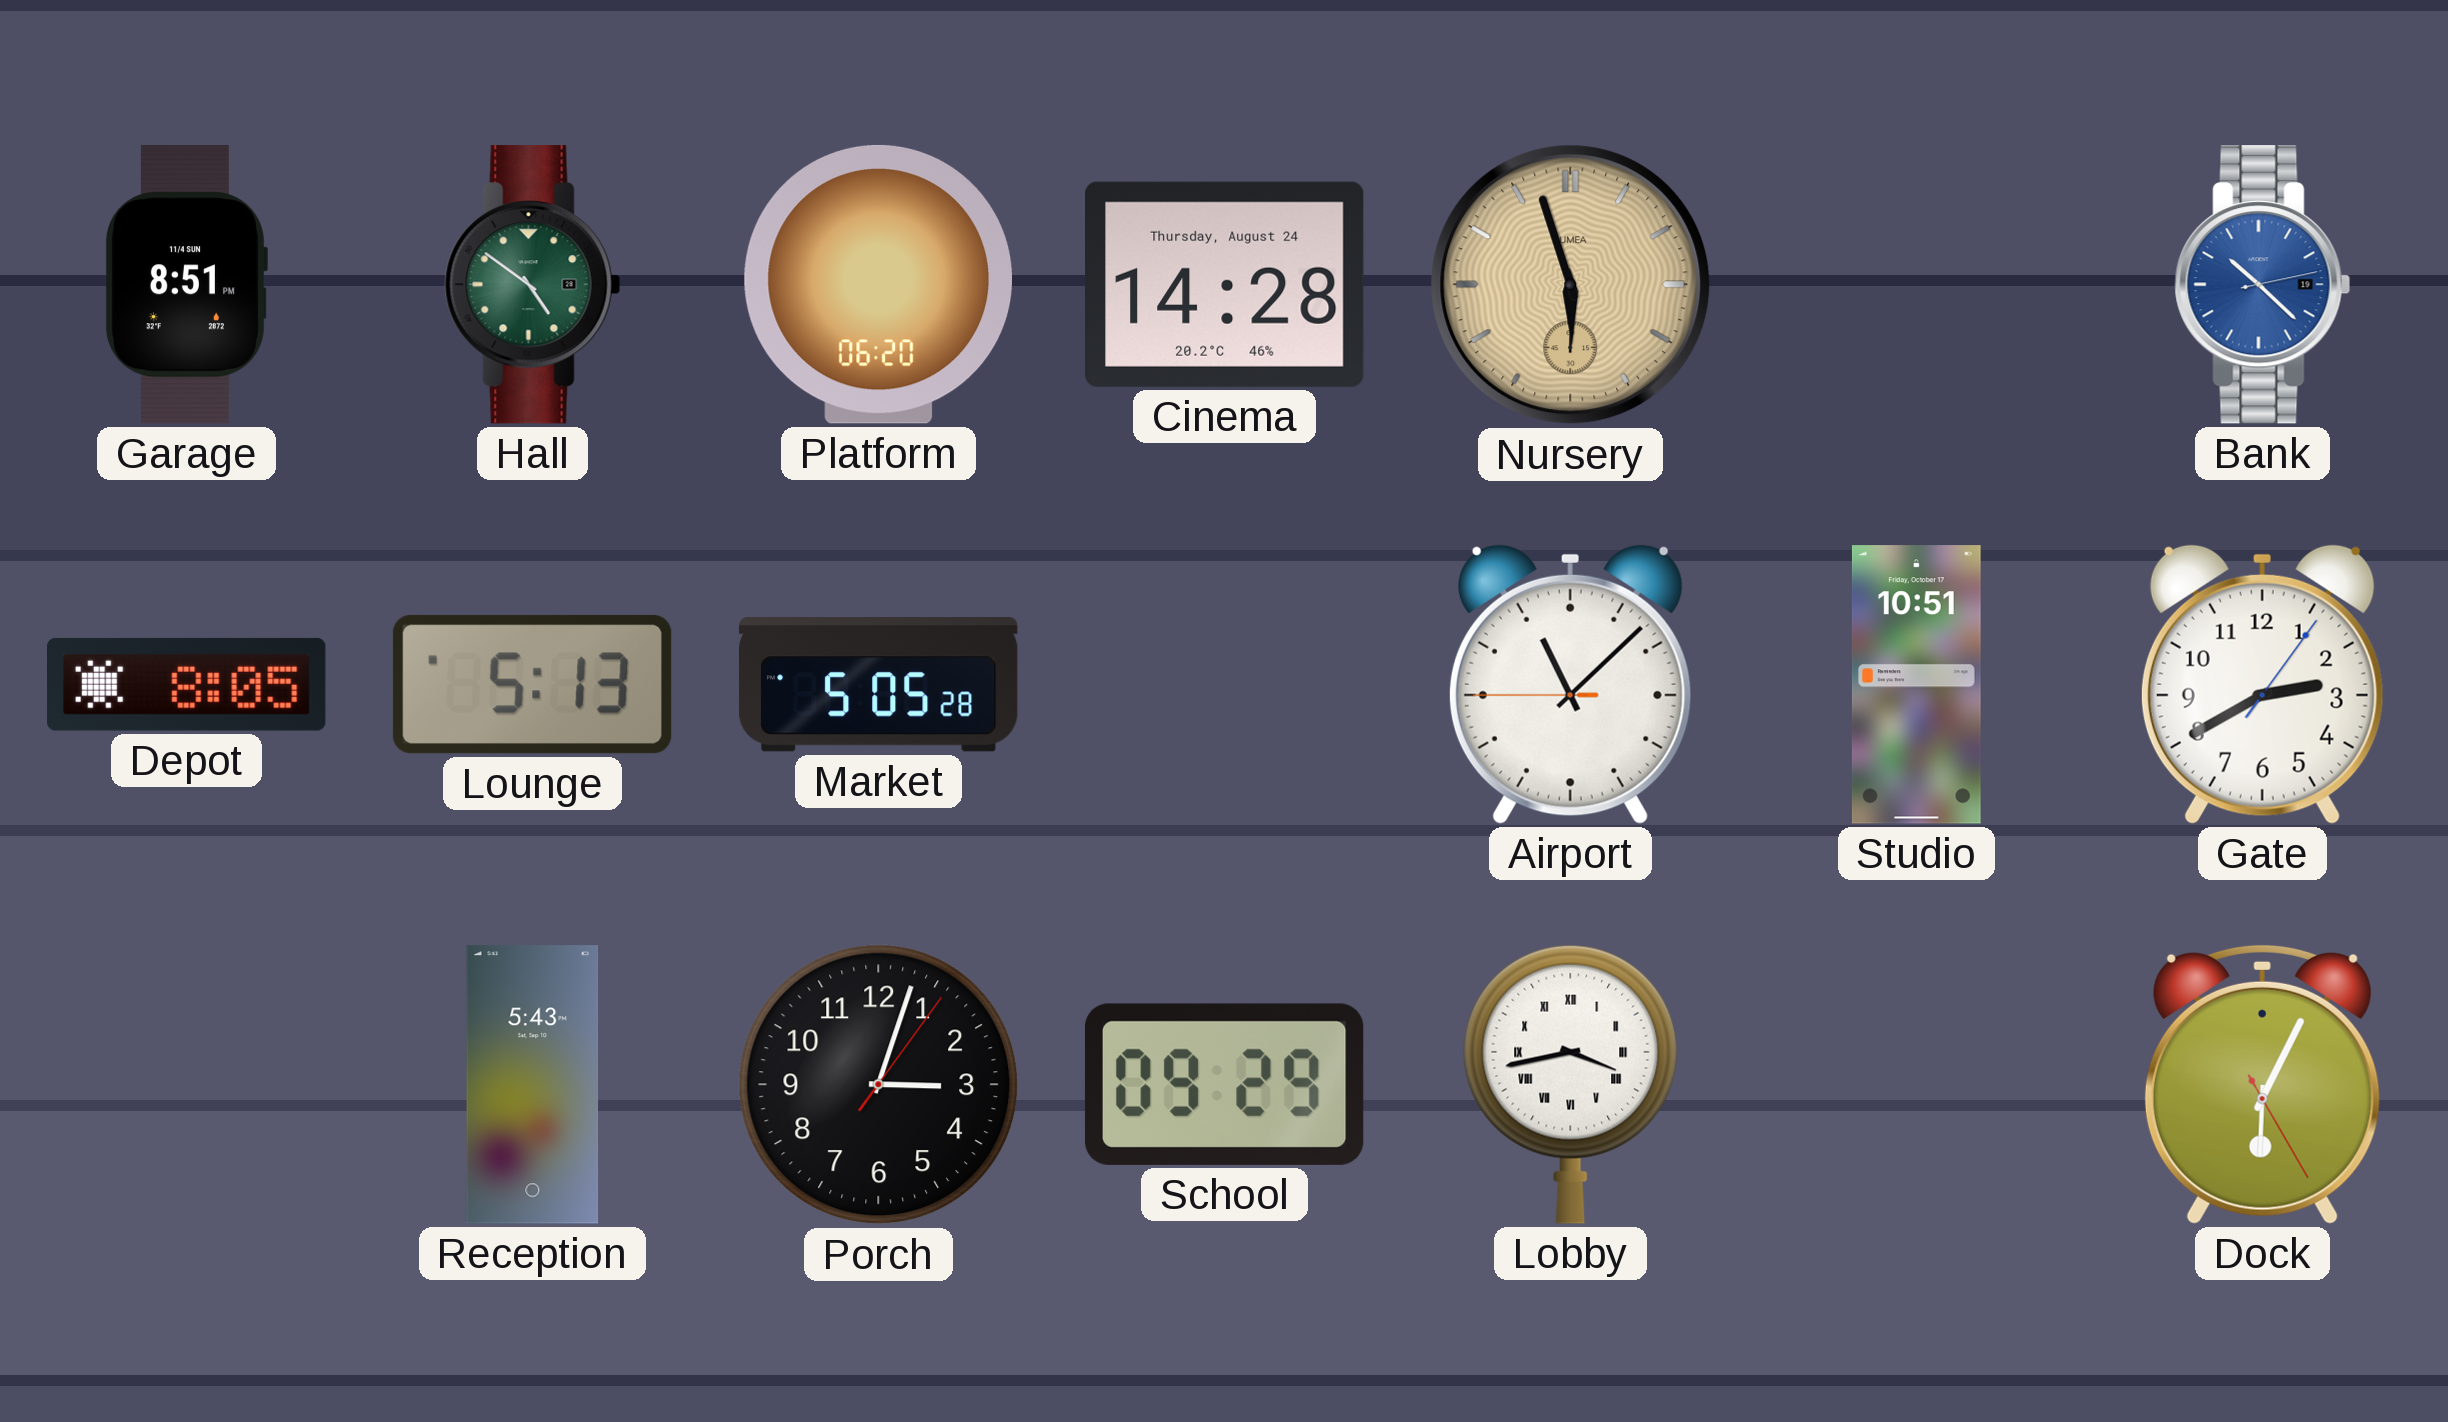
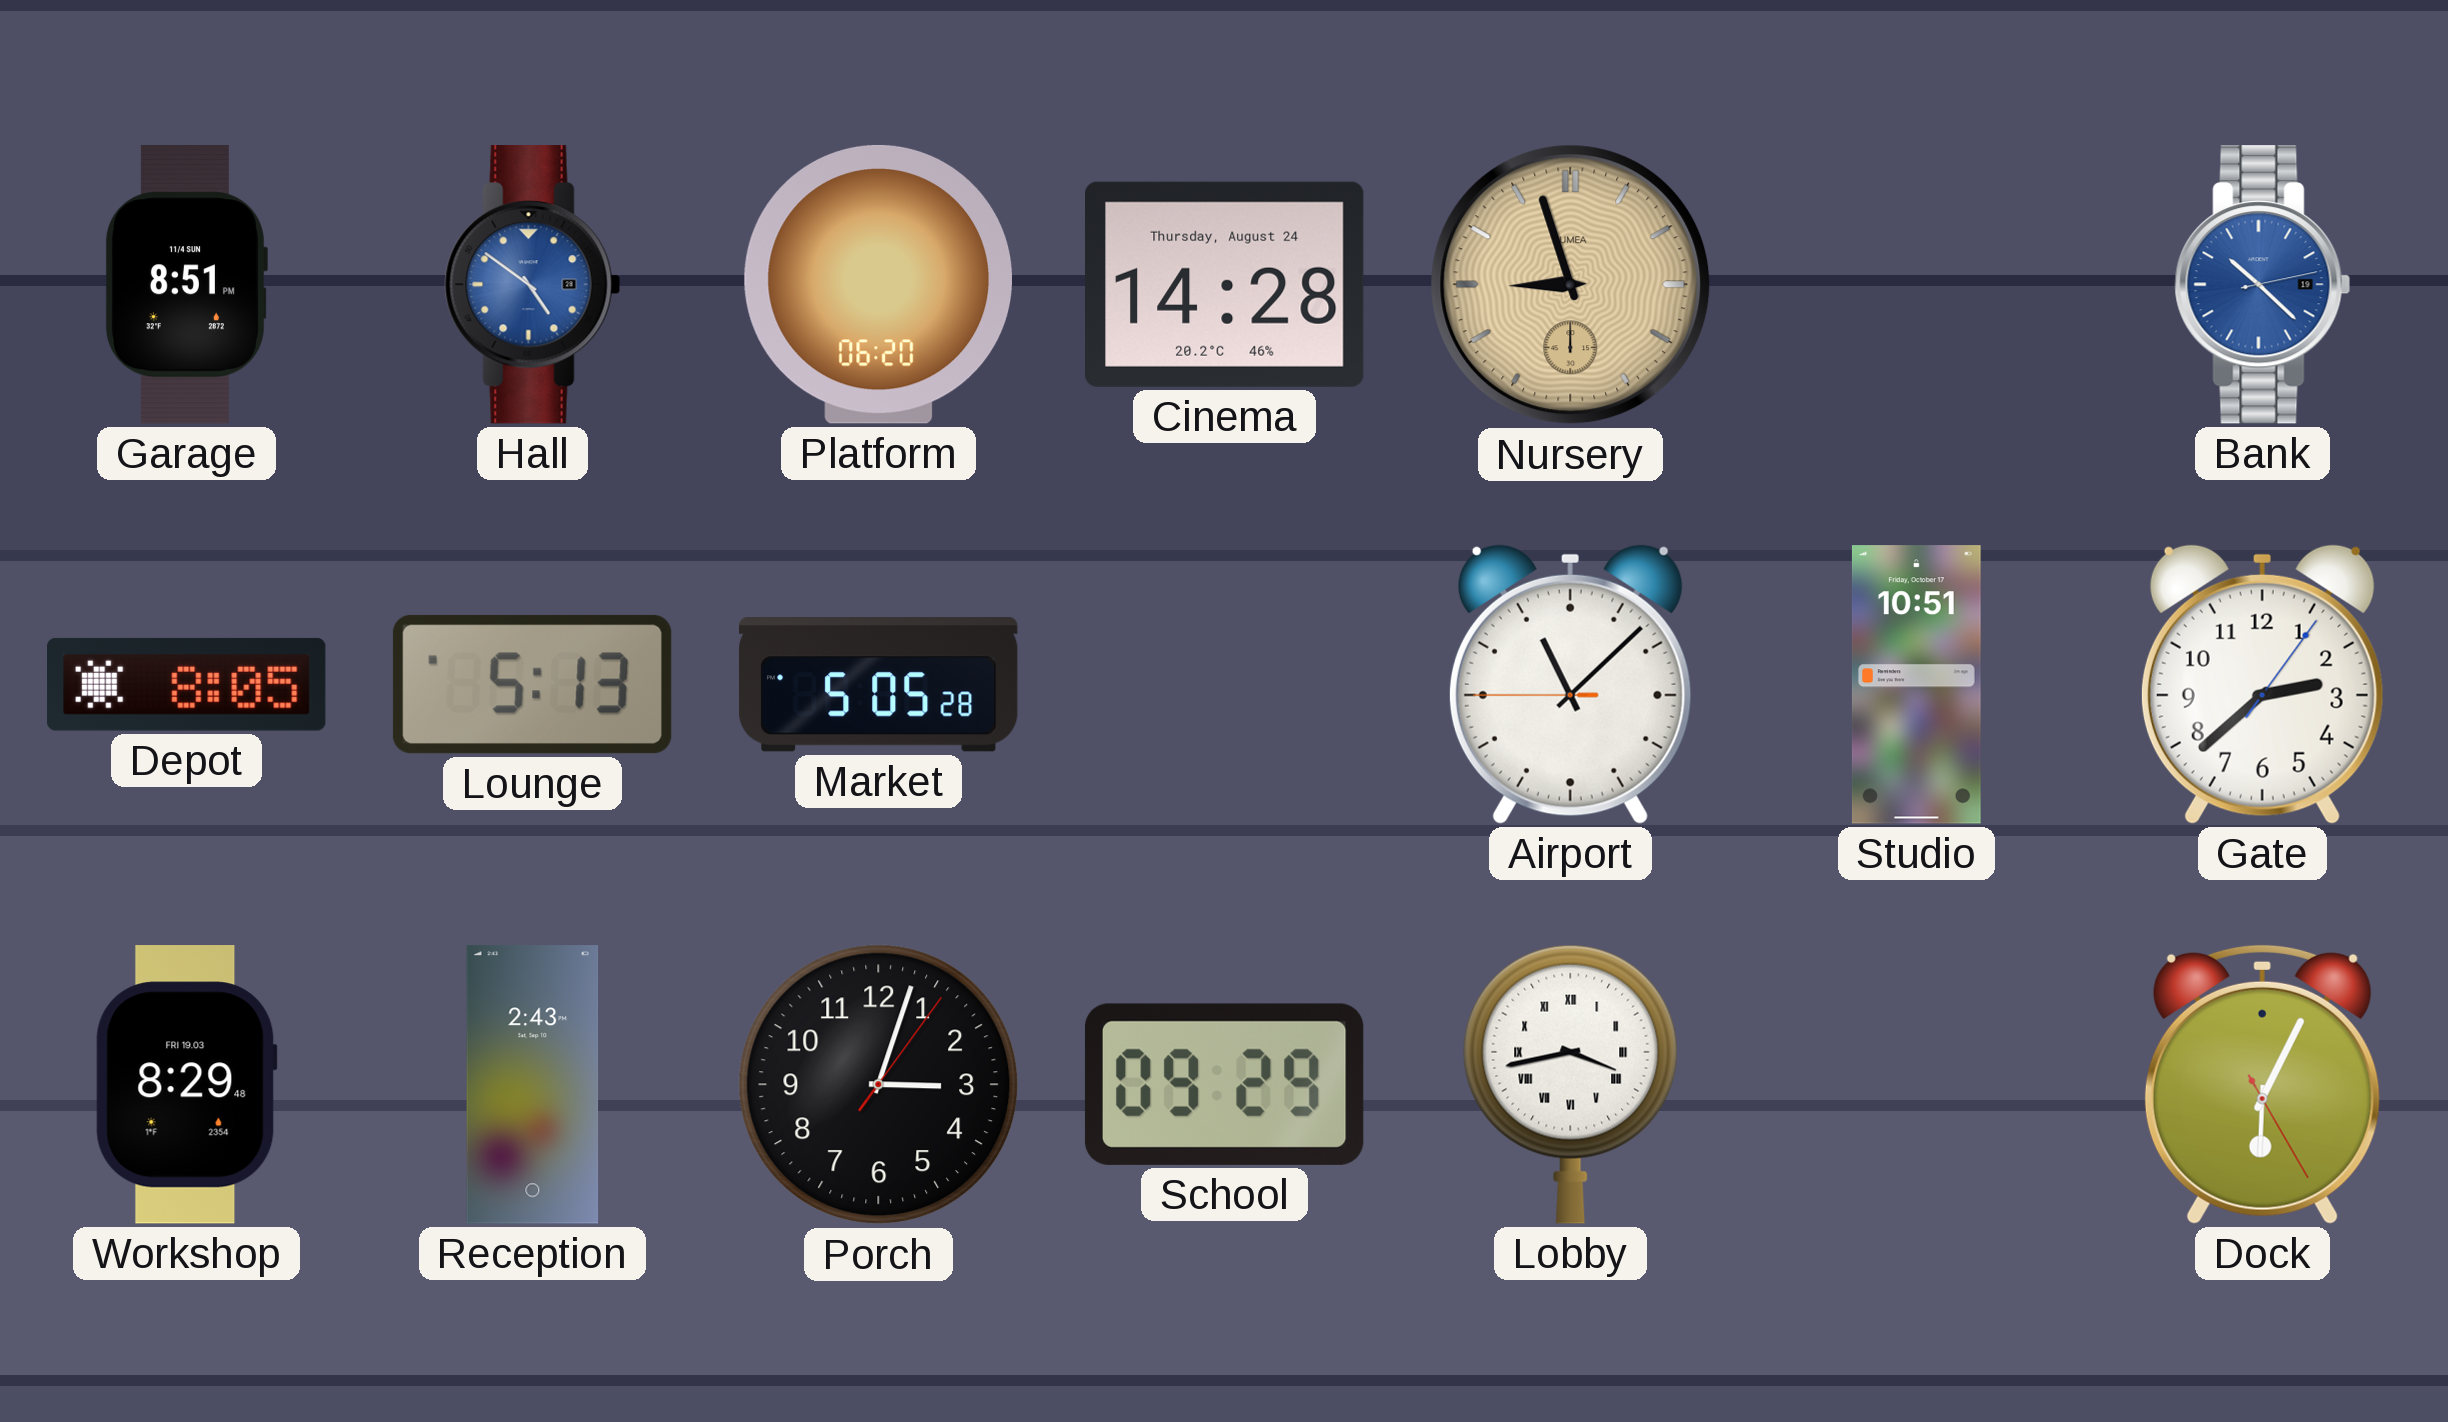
Hall dial: green -> blue (533, 285)
Nursery: 5:57 -> 8:57 (1571, 285)
Gate: 2:40 -> 2:38 (2262, 684)
Workshop: none -> 8:29 (186, 1085)
Reception: 5:43 -> 2:43 (533, 1085)
